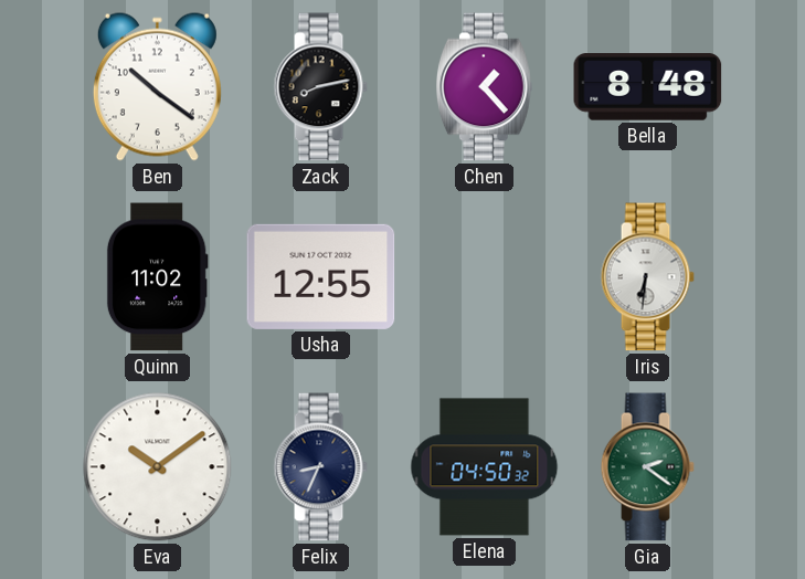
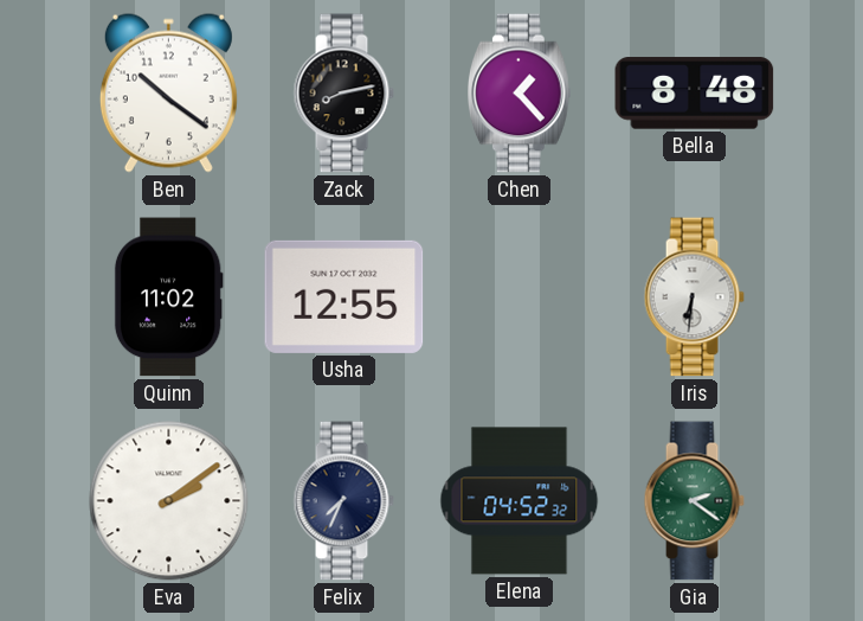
Eva: 10:09 -> 2:09 (169, 501)
Felix: 8:34 -> 7:34 (343, 501)
Elena: 04:50 -> 04:52 (520, 501)
